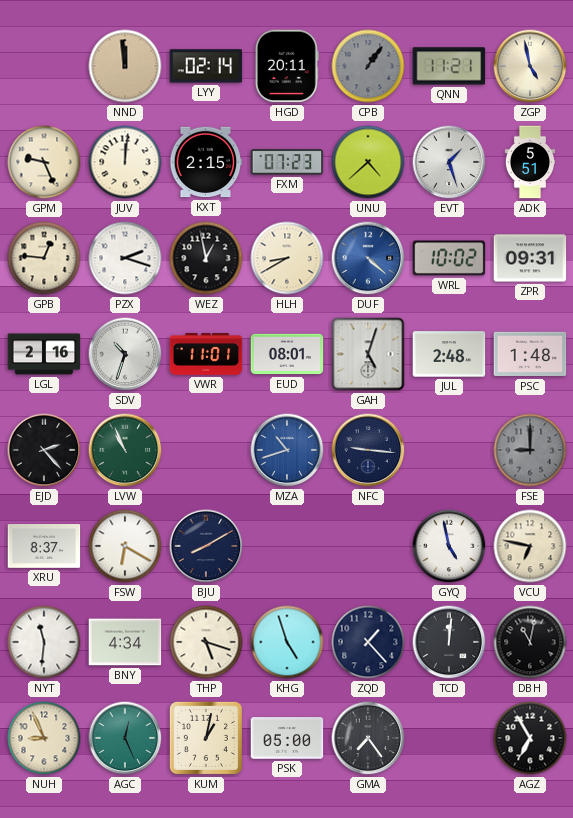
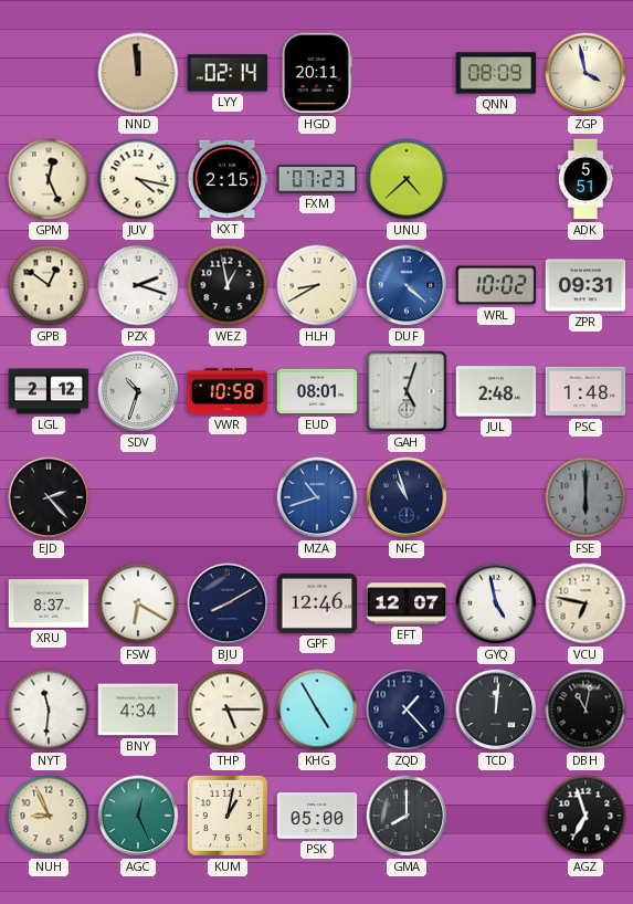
CPB: 1:06 -> none (368, 66)
QNN: 11:21 -> 08:09 (496, 73)
ZGP: 4:58 -> 3:58 (585, 73)
GPM: 9:26 -> 12:26 (49, 179)
JUV: 12:01 -> 4:17 (138, 179)
EVT: 1:27 -> none (449, 162)
GPB: 12:46 -> 12:51 (49, 285)
LGL: 2:16 -> 2:12 (49, 391)
VWR: 11:01 -> 10:58 (228, 391)
LVW: 10:56 -> none (125, 450)
NFC: 9:16 -> 10:57 (407, 497)
FSE: 9:00 -> 6:00 (585, 497)
GPF: none -> 12:46 (317, 603)
EFT: none -> 12:07 (407, 603)
THP: 5:18 -> 5:15 (228, 709)
KHG: 4:57 -> 4:55 (317, 709)
GMA: 7:24 -> 8:00 (407, 816)
AGZ: 6:55 -> 6:57 (585, 816)
